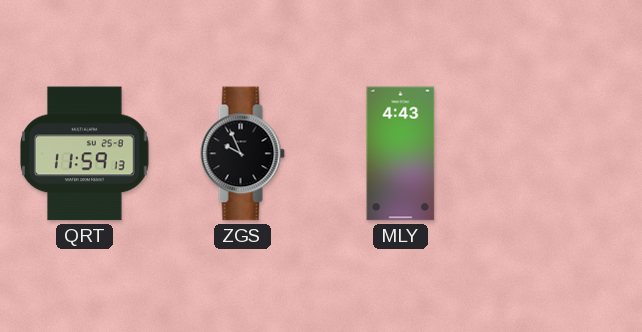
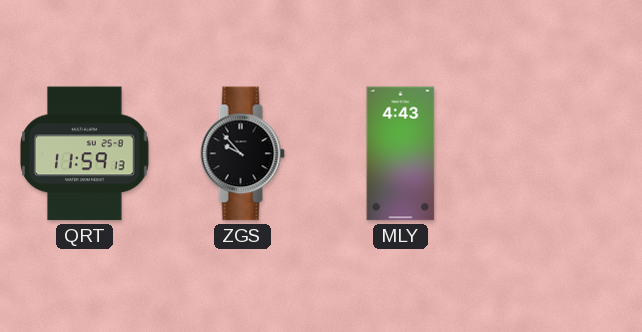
ZGS: 9:56 -> 9:53 (242, 154)
